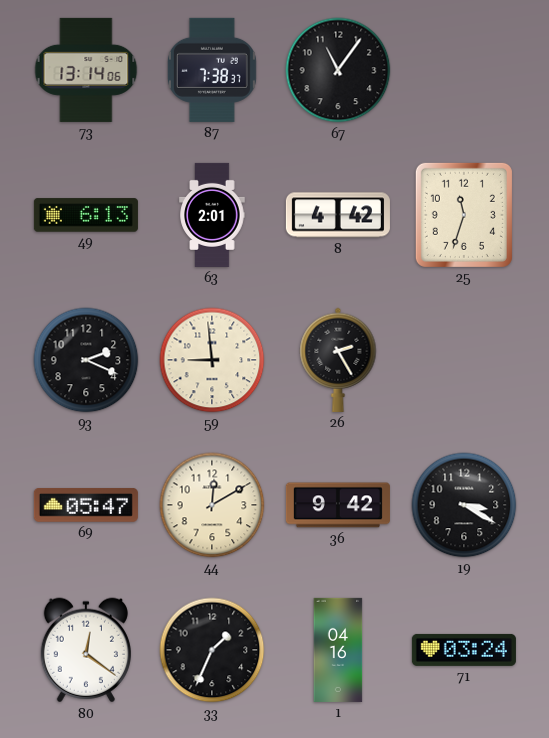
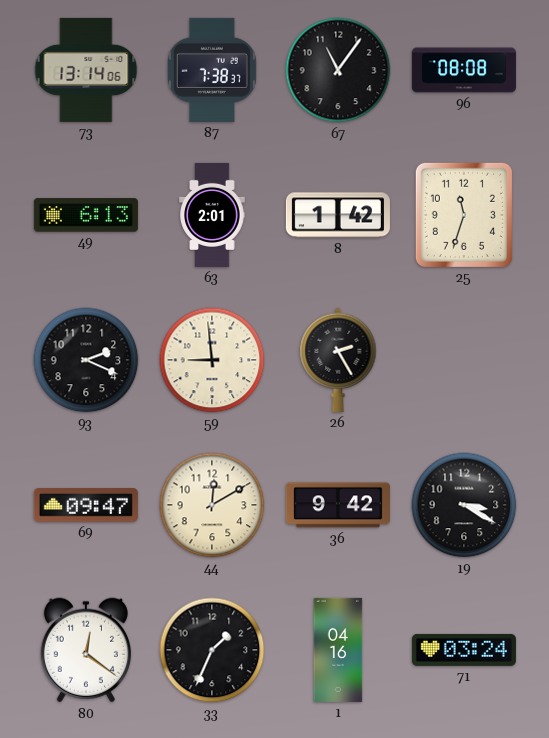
96: none -> 08:08 (464, 70)
8: 4:42 -> 1:42 (338, 215)
69: 05:47 -> 09:47 (86, 506)
